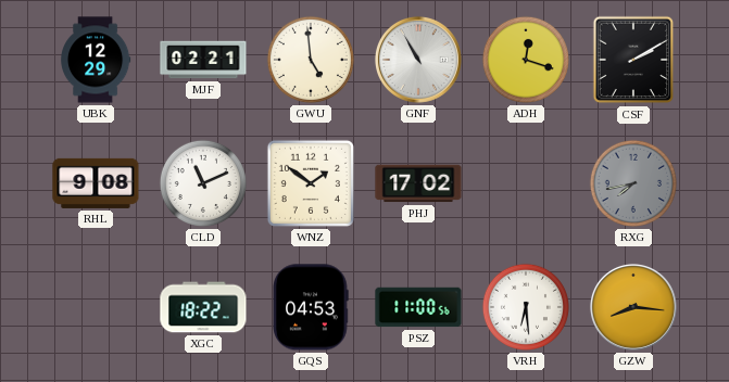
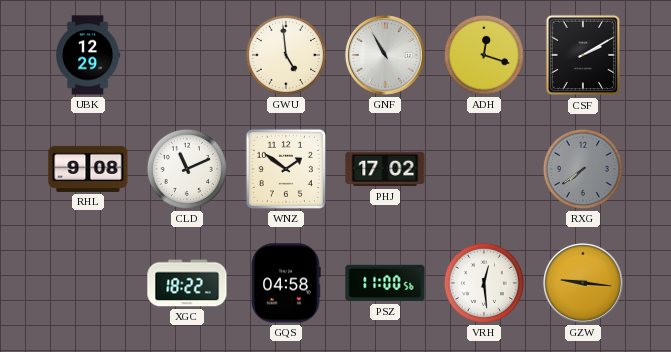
MJF: 02:21 -> none (203, 60)
RXG: 7:43 -> 7:39 (583, 169)
GQS: 04:53 -> 04:58 (286, 283)
VRH: 6:29 -> 12:29 (484, 283)
GZW: 8:16 -> 9:16 (583, 283)
